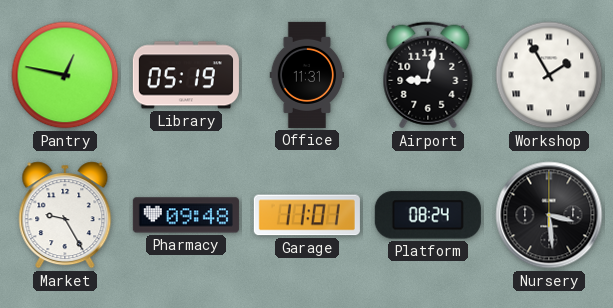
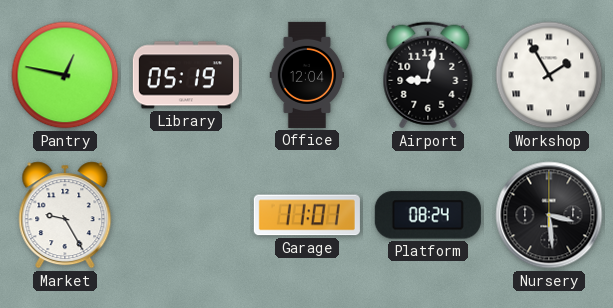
Office: 11:31 -> 12:04 (307, 75)
Pharmacy: 09:48 -> none (186, 215)
